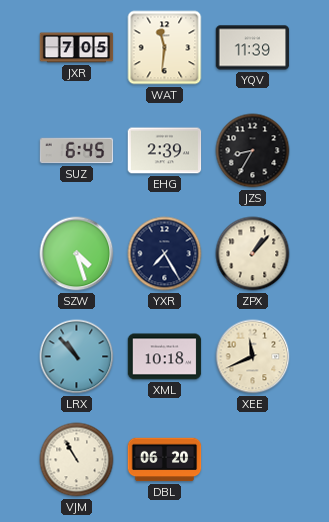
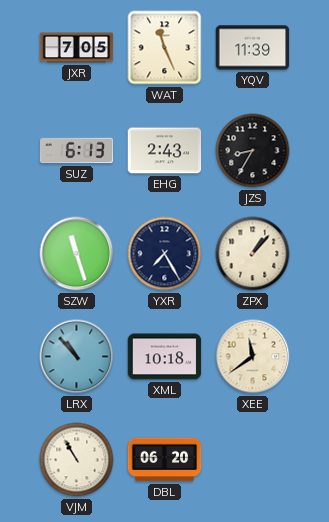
WAT: 11:31 -> 11:26 (165, 48)
SUZ: 6:45 -> 6:13 (77, 151)
EHG: 2:39 -> 2:43 (165, 151)
SZW: 4:27 -> 11:27 (77, 254)
XEE: 11:41 -> 11:39 (253, 357)
